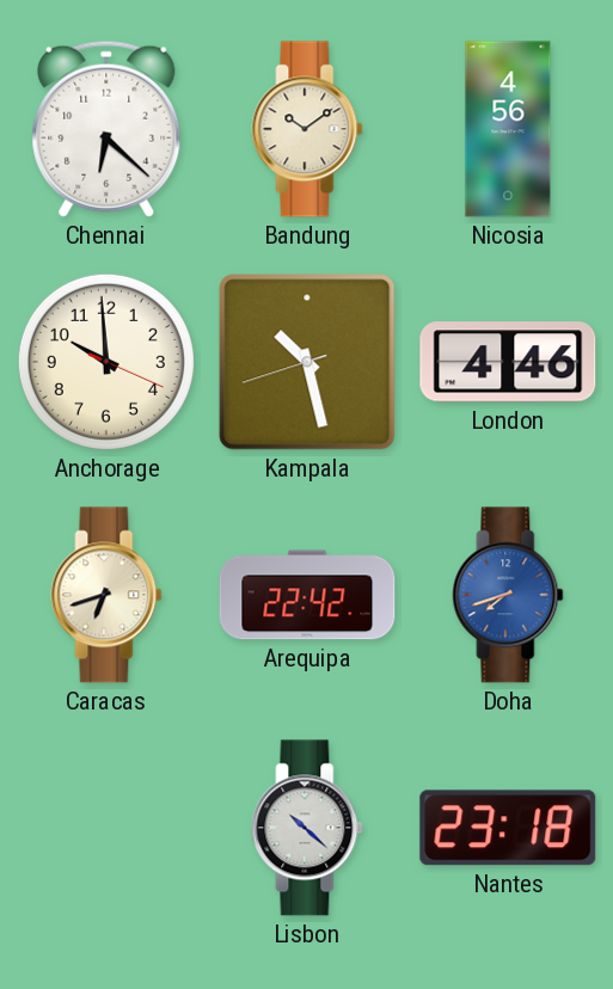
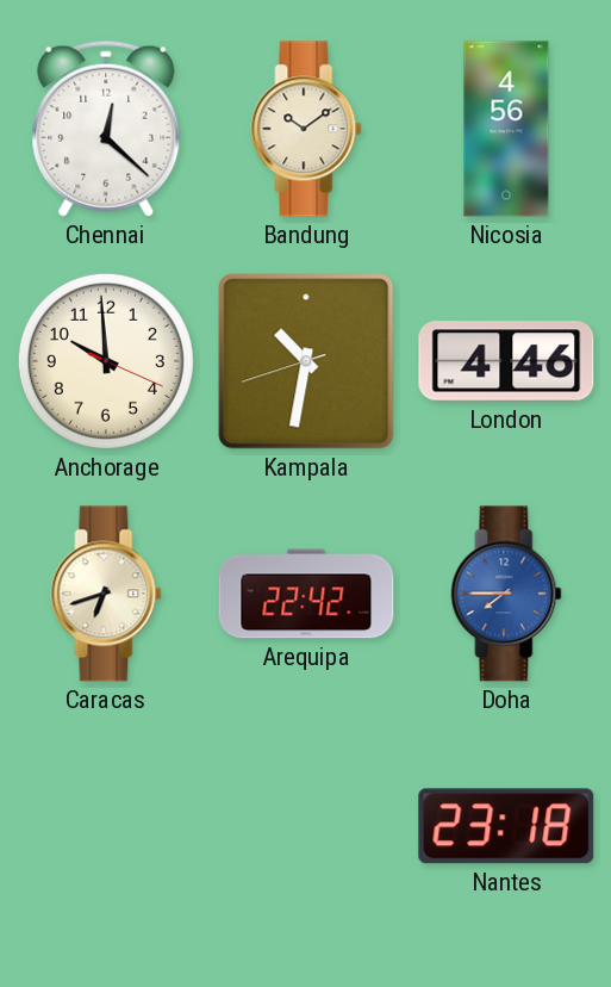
Chennai: 6:22 -> 12:22 (106, 129)
Kampala: 10:27 -> 10:31 (306, 361)
Doha: 7:42 -> 7:45 (506, 594)
Lisbon: 10:22 -> none (307, 828)
